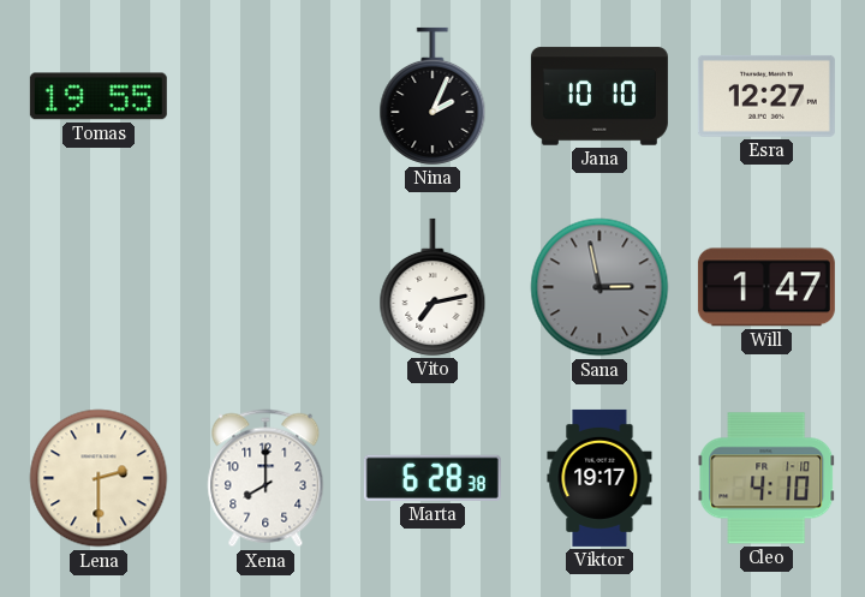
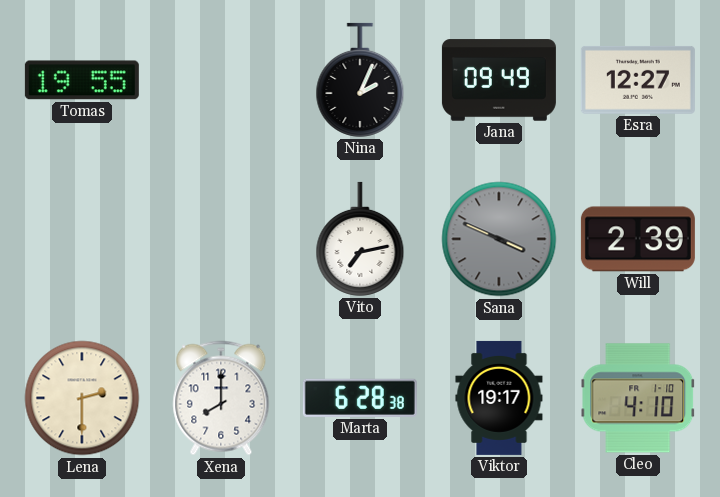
Jana: 10:10 -> 09:49 (499, 80)
Sana: 2:58 -> 3:49 (499, 239)
Will: 1:47 -> 2:39 (638, 239)
